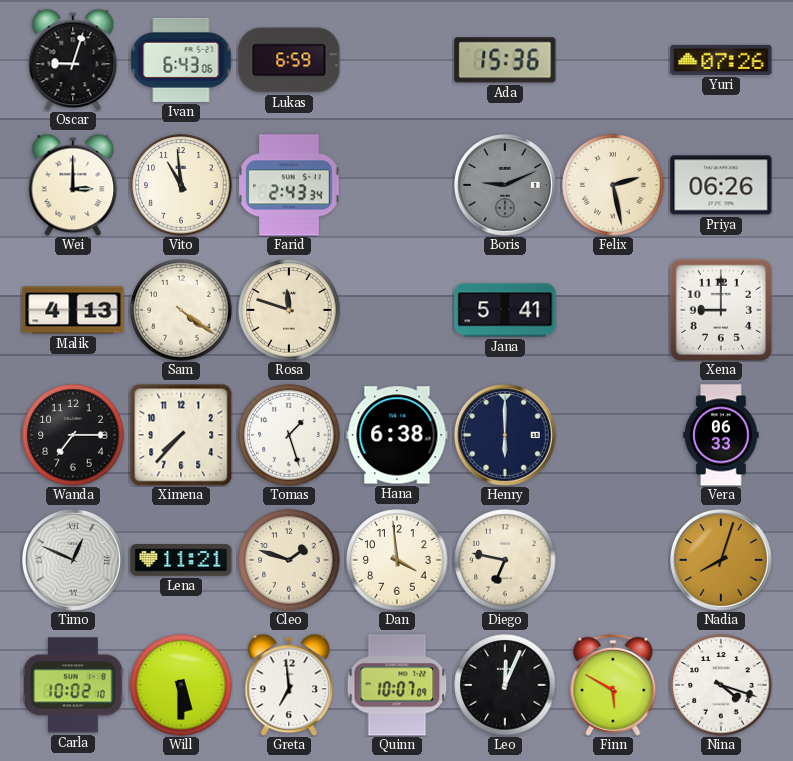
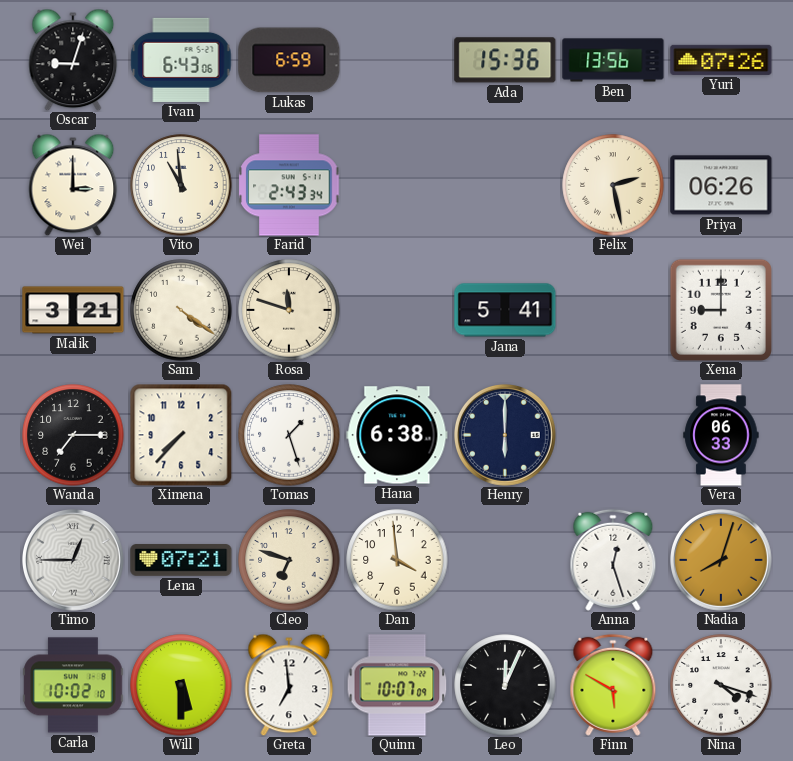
Ben: none -> 13:56 (613, 60)
Boris: 9:11 -> none (506, 186)
Malik: 4:13 -> 3:21 (73, 310)
Timo: 12:49 -> 12:45 (74, 561)
Lena: 11:21 -> 07:21 (181, 560)
Cleo: 1:48 -> 6:48 (289, 560)
Diego: 6:47 -> none (505, 560)
Anna: none -> 12:27 (613, 560)
